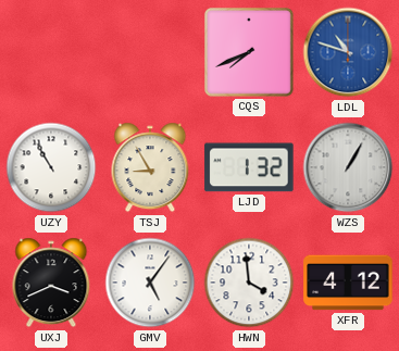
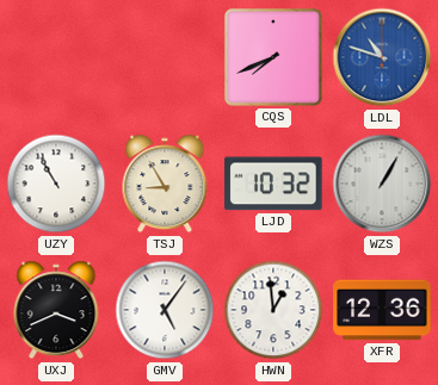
LJD: 1:32 -> 10:32 (273, 184)
HWN: 3:59 -> 12:59 (273, 310)
XFR: 4:12 -> 12:36 (382, 310)
